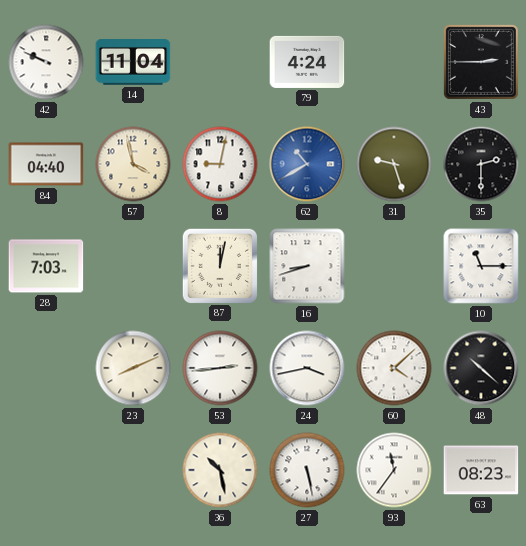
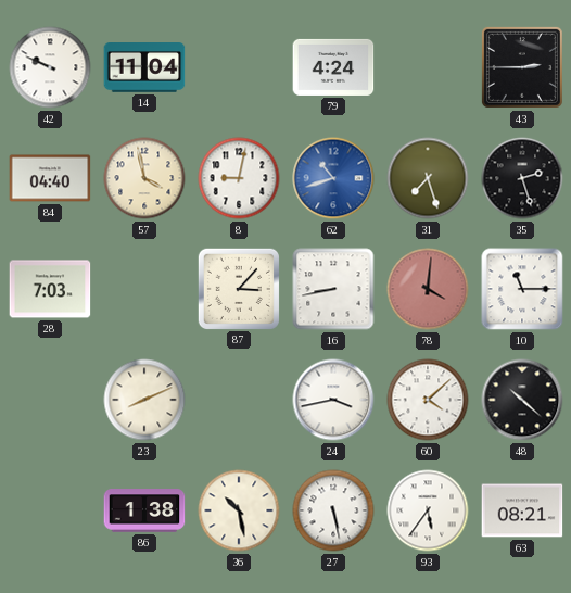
62: 10:40 -> 10:42 (333, 178)
31: 9:27 -> 7:27 (428, 178)
35: 2:30 -> 2:27 (522, 178)
87: 12:02 -> 3:07 (238, 288)
16: 8:42 -> 8:43 (333, 289)
78: none -> 4:01 (428, 289)
53: 2:44 -> none (220, 368)
86: none -> 1:38 (144, 510)
93: 11:36 -> 5:36 (428, 510)
63: 08:23 -> 08:21 (522, 510)
